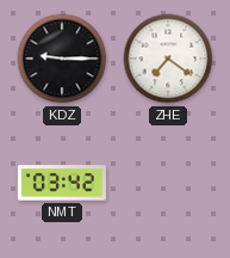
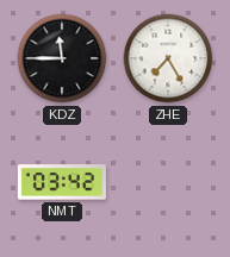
KDZ: 9:15 -> 11:45 (62, 58)
ZHE: 7:21 -> 7:25 (168, 58)
